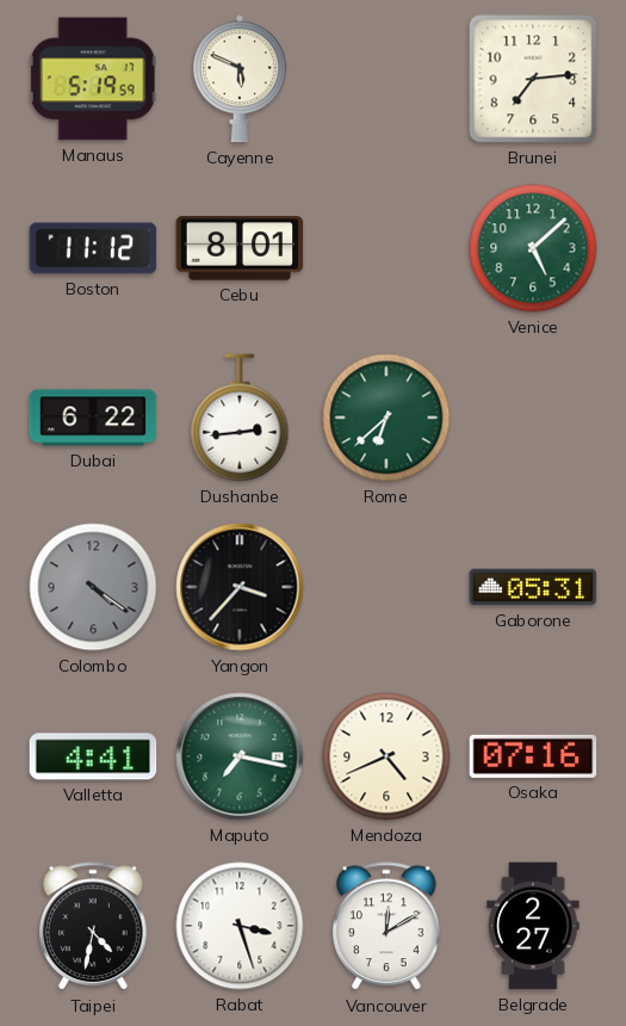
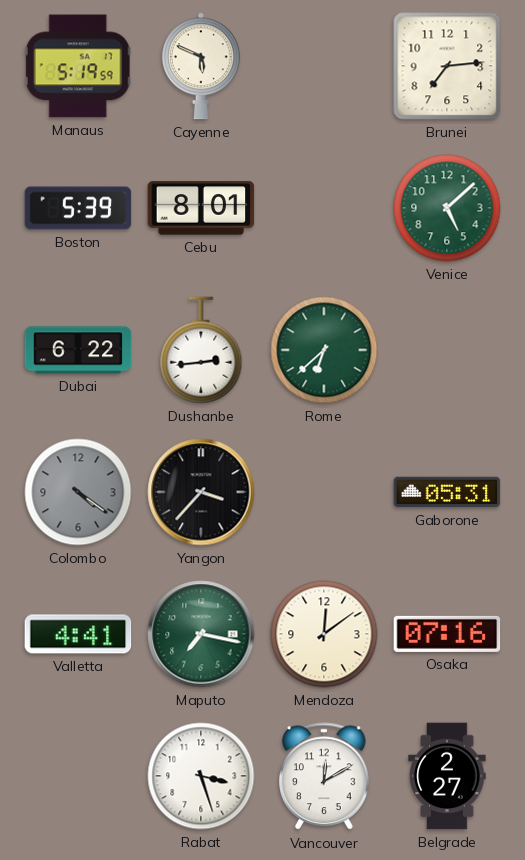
Boston: 11:12 -> 5:39 (78, 208)
Mendoza: 4:41 -> 12:09 (324, 634)
Taipei: 4:32 -> none (93, 927)
